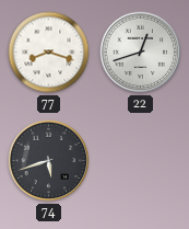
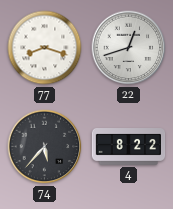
74: 5:42 -> 5:37 (45, 147)
4: none -> 8:22 (129, 147)
